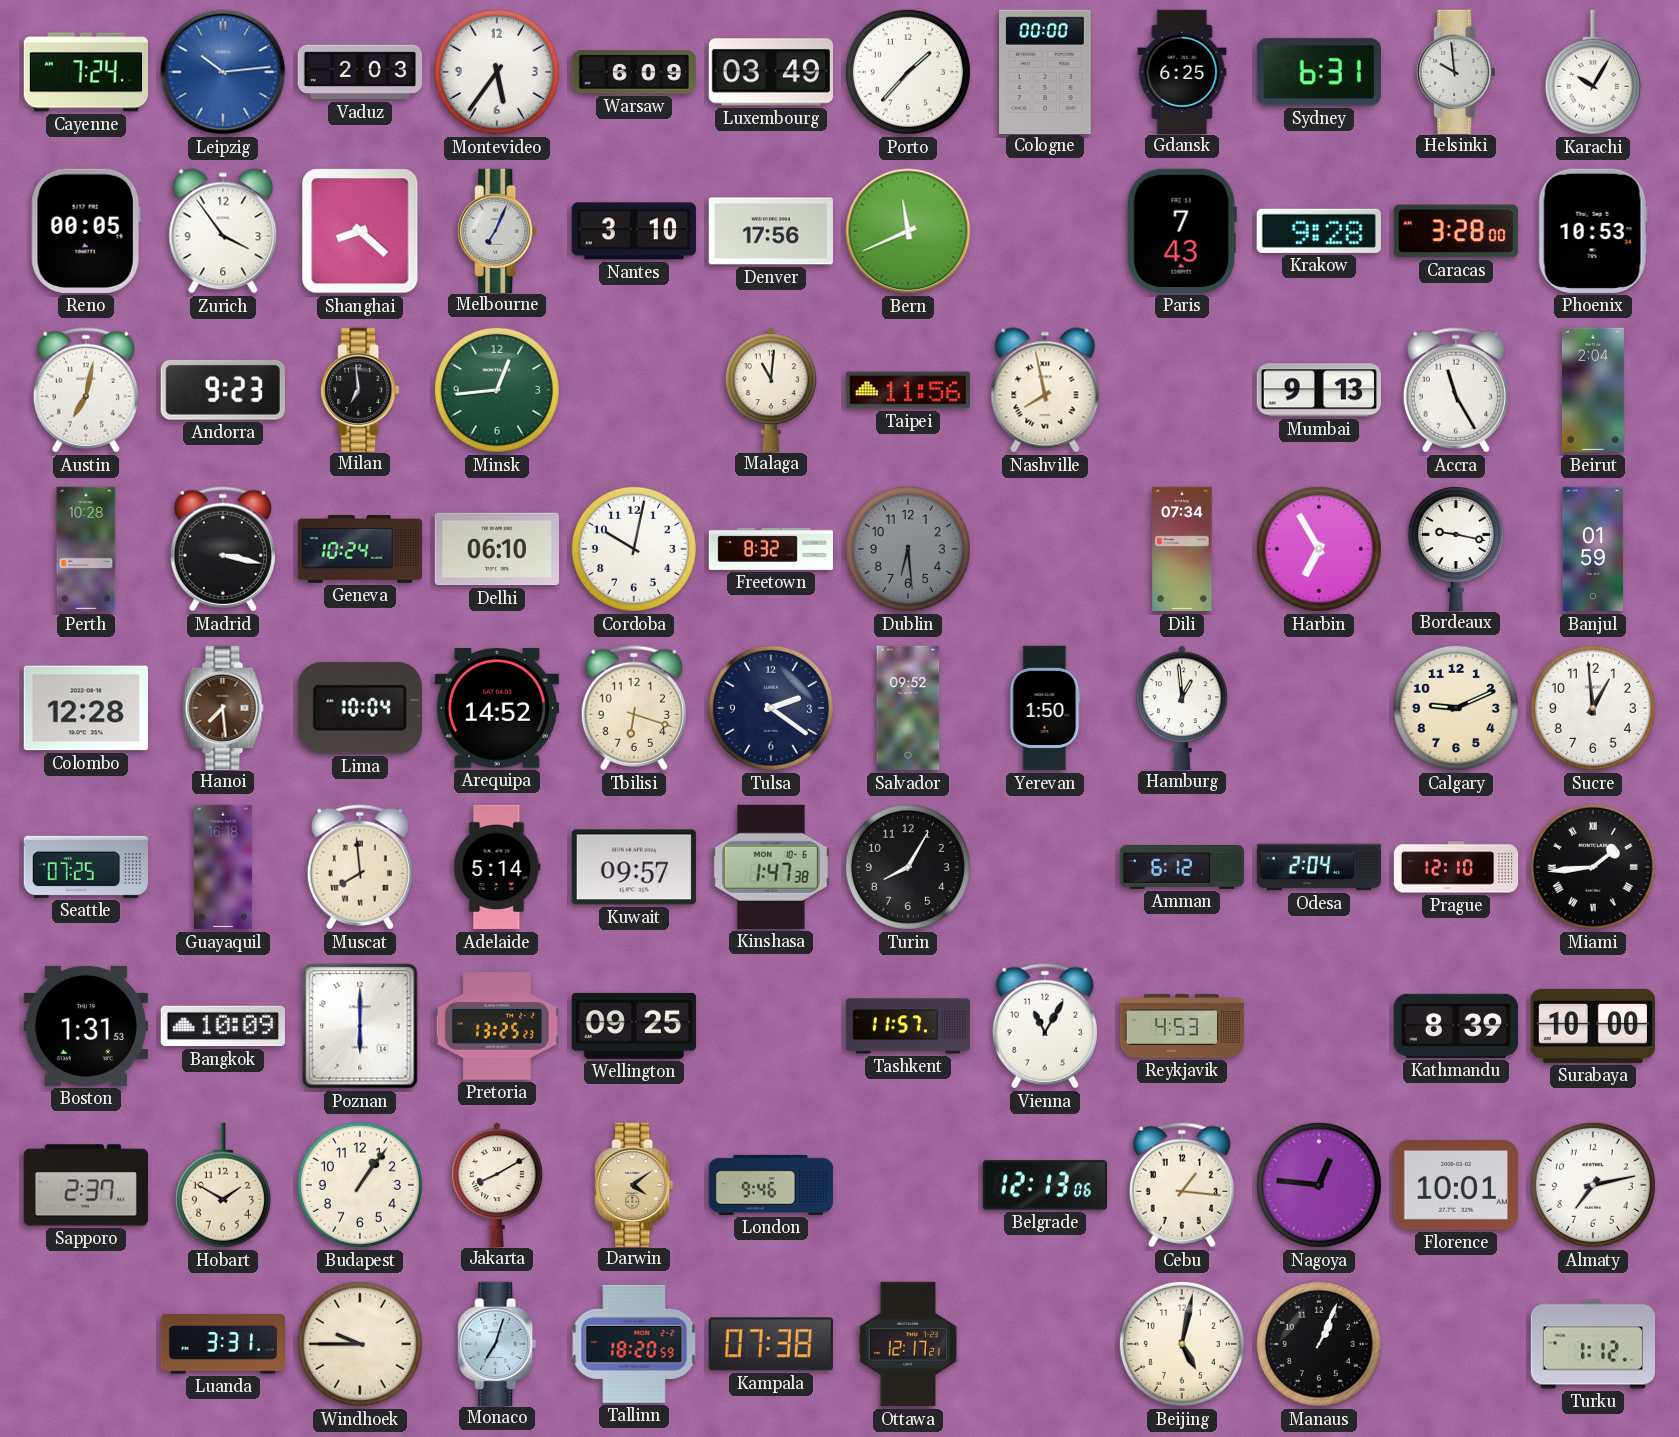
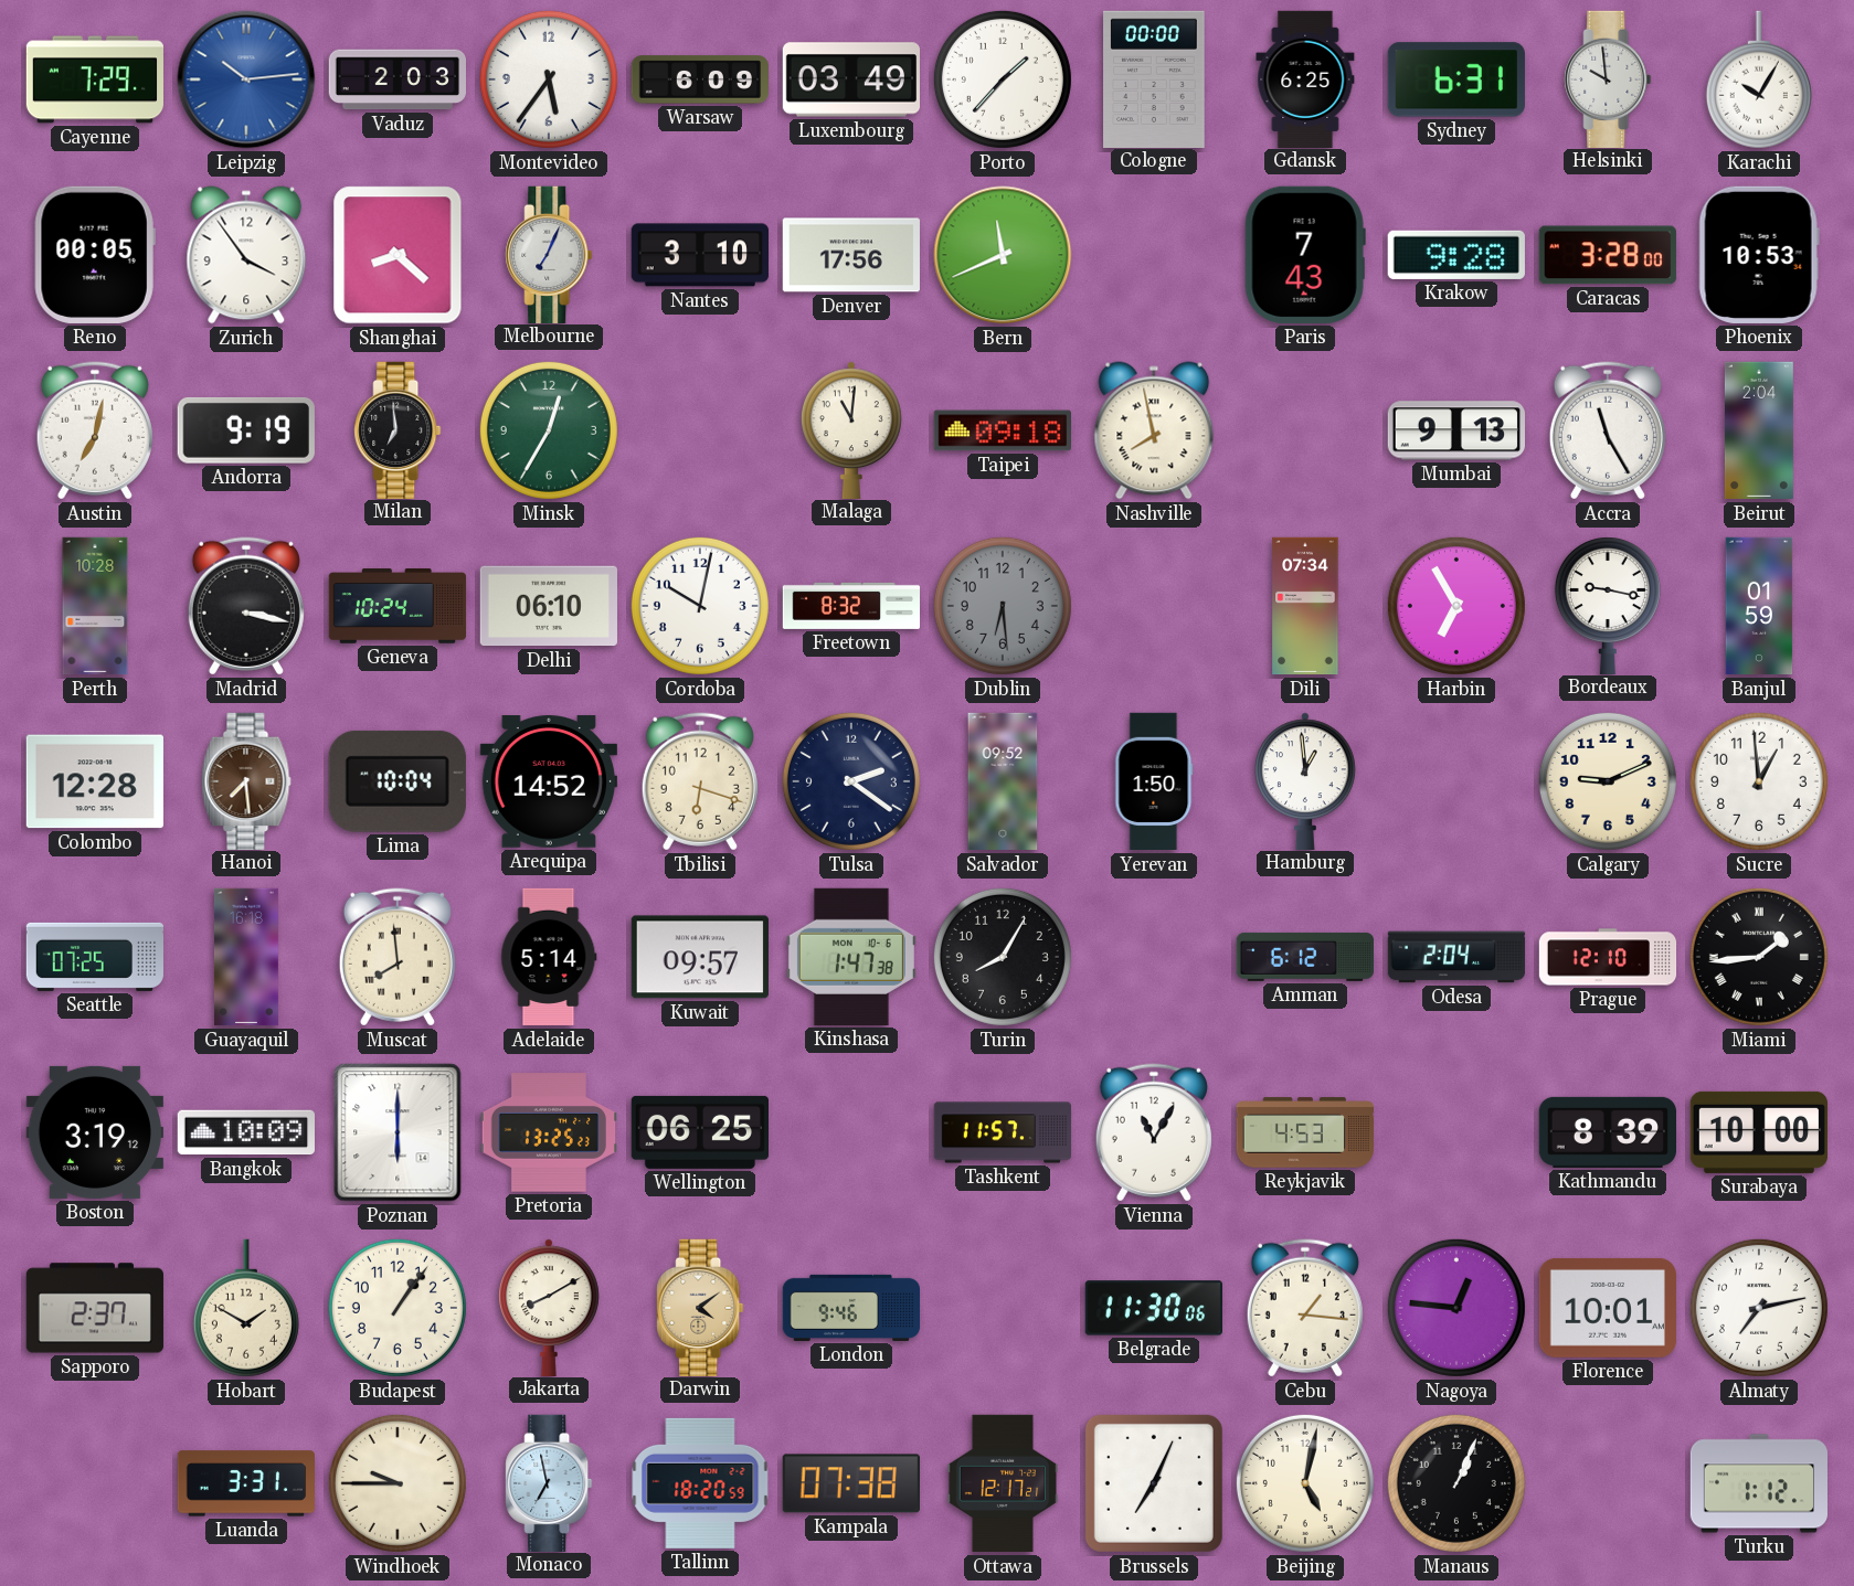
Cayenne: 7:24 -> 7:29 (94, 79)
Andorra: 9:23 -> 9:19 (246, 430)
Minsk: 12:44 -> 12:35 (549, 430)
Taipei: 11:56 -> 09:18 (1002, 430)
Boston: 1:31 -> 3:19 (94, 1132)
Wellington: 09:25 -> 06:25 (699, 1132)
Belgrade: 12:13 -> 11:30 (1153, 1308)
Monaco: 7:03 -> 6:58 (549, 1482)
Brussels: none -> 7:04 (1154, 1483)
